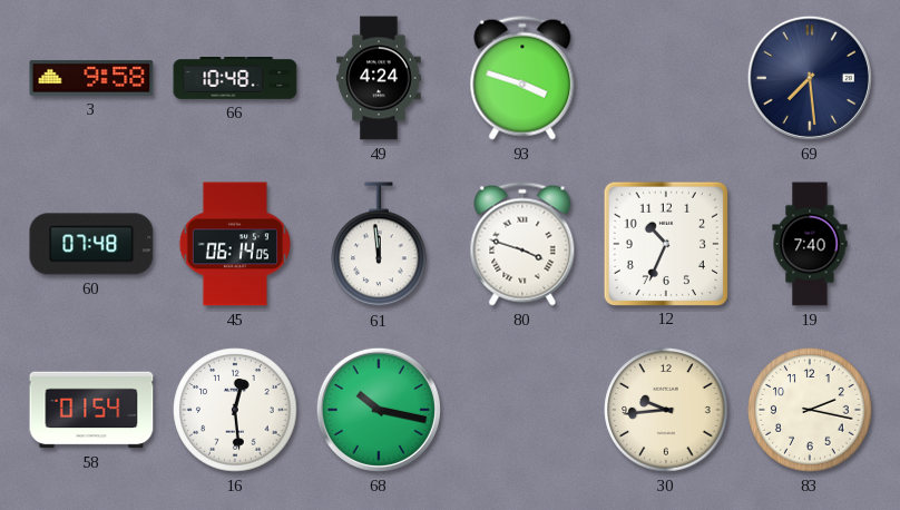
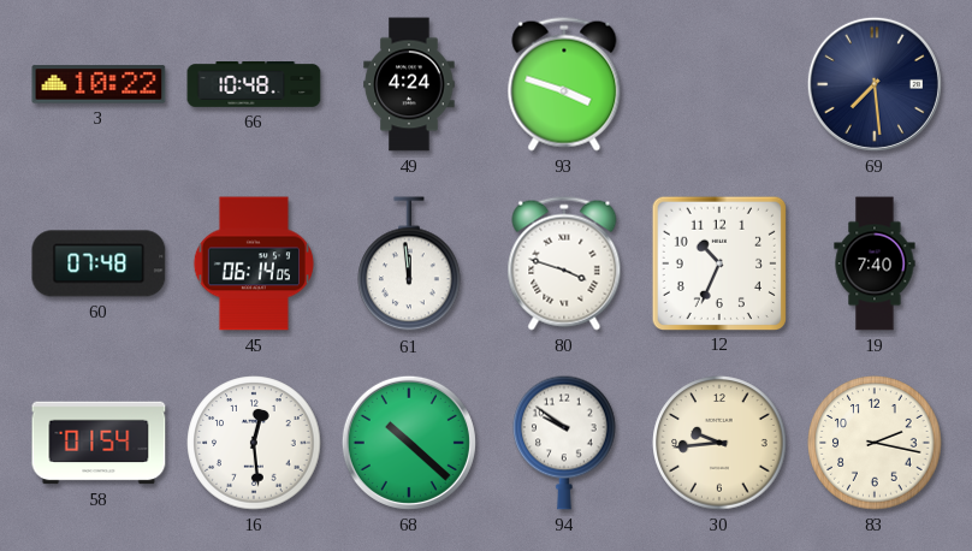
3: 9:58 -> 10:22 (99, 84)
68: 10:17 -> 10:22 (409, 443)
94: none -> 9:51 (564, 443)
